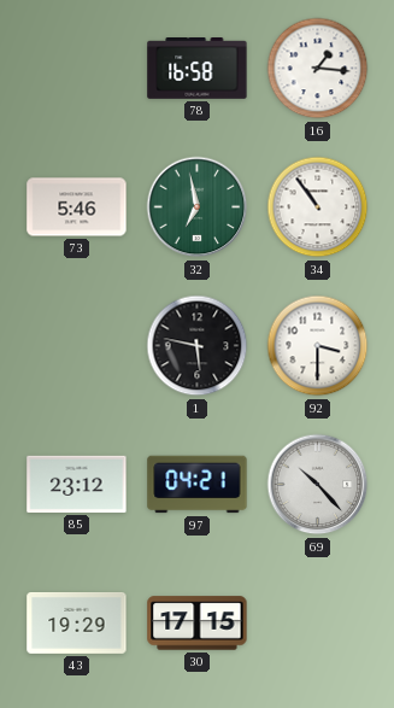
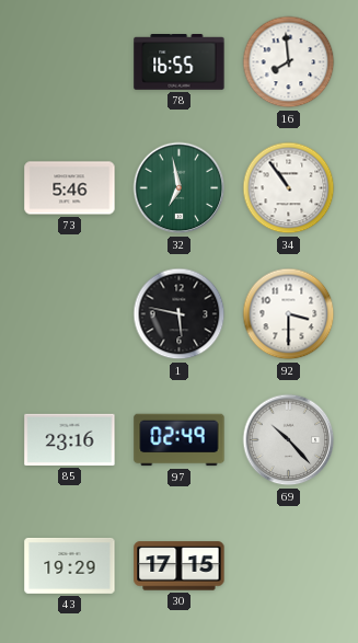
78: 16:58 -> 16:55 (180, 62)
16: 1:16 -> 7:59 (289, 62)
85: 23:12 -> 23:16 (70, 439)
97: 04:21 -> 02:49 (180, 440)
